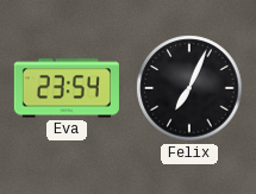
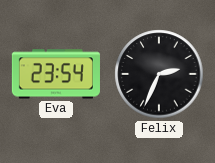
Felix: 7:04 -> 2:34 (159, 74)
